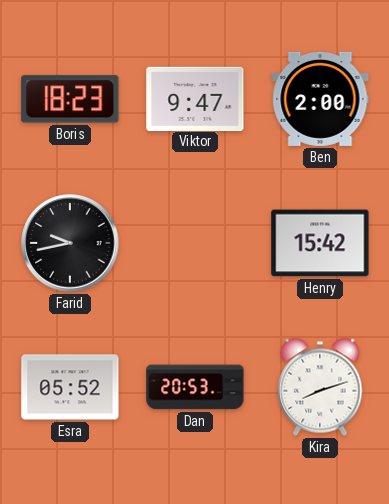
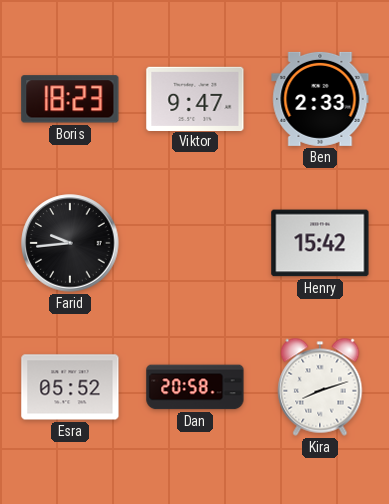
Ben: 2:00 -> 2:33 (320, 99)
Farid: 9:43 -> 9:44 (70, 243)
Dan: 20:53 -> 20:58 (195, 387)
